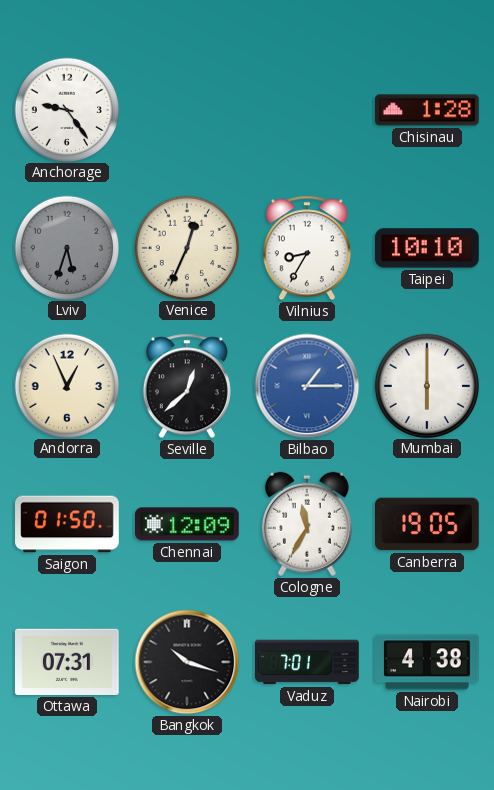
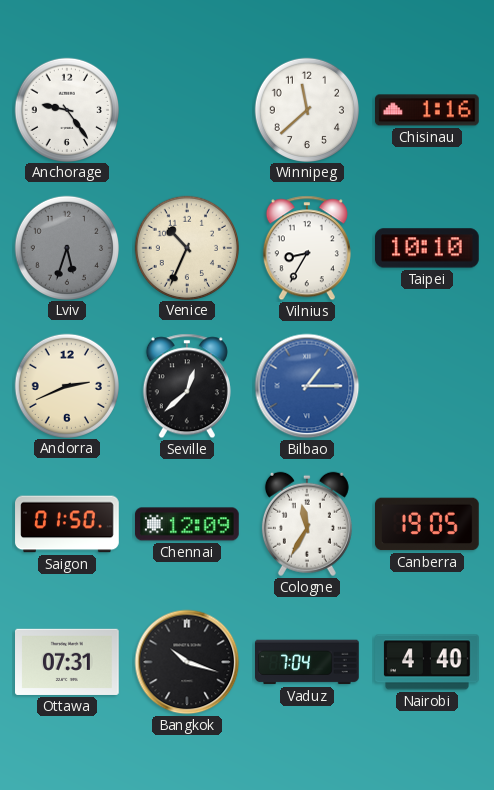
Winnipeg: none -> 11:38 (306, 109)
Chisinau: 1:28 -> 1:16 (428, 110)
Venice: 12:34 -> 10:34 (186, 247)
Andorra: 12:56 -> 2:41 (66, 385)
Mumbai: 6:00 -> none (426, 385)
Vaduz: 7:01 -> 7:04 (308, 662)
Nairobi: 4:38 -> 4:40 (427, 662)
